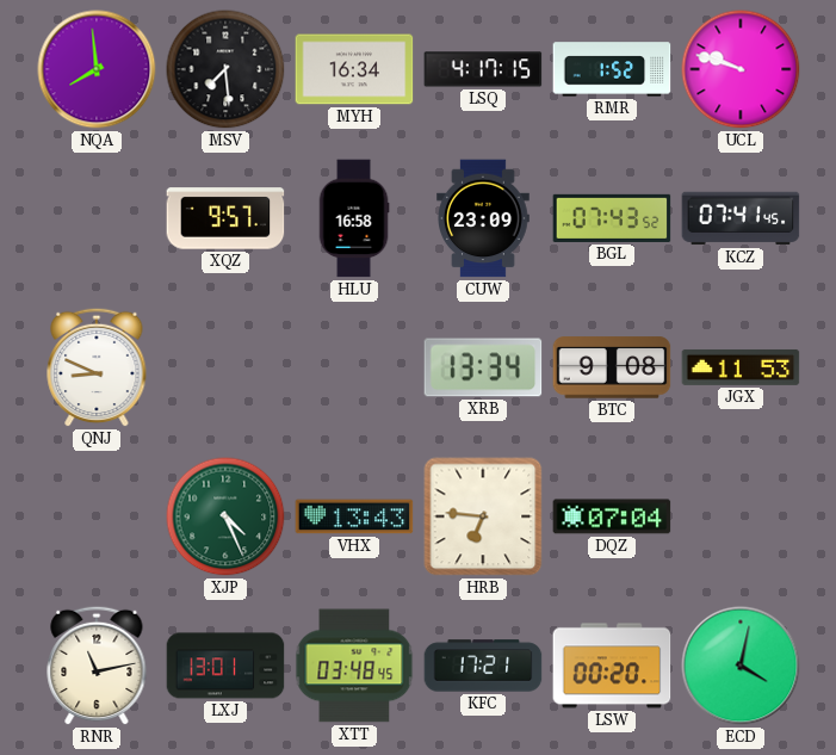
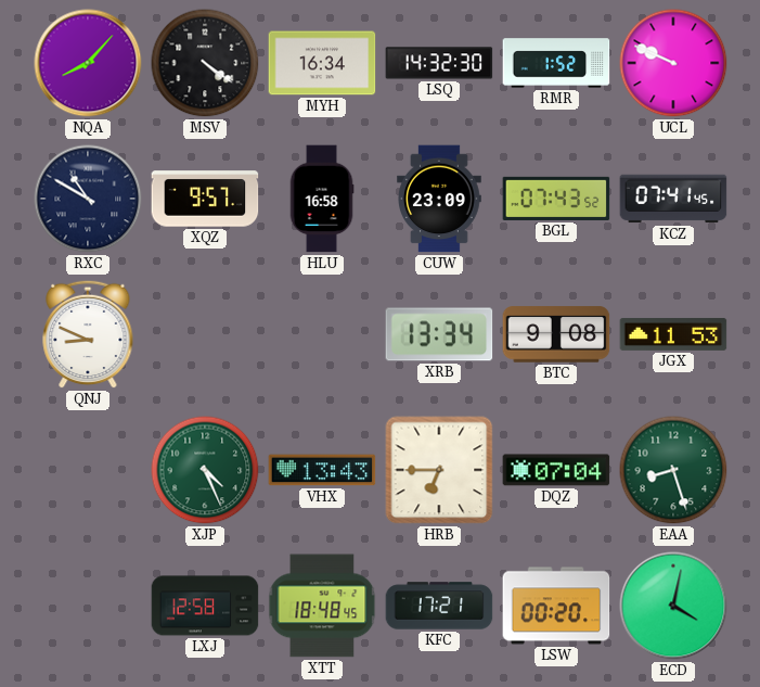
NQA: 7:59 -> 8:07 (88, 63)
MSV: 7:29 -> 4:21 (205, 63)
LSQ: 4:17 -> 14:32 (439, 63)
UCL: 9:48 -> 9:49 (673, 63)
RXC: none -> 10:50 (88, 199)
HRB: 6:46 -> 6:45 (439, 470)
EAA: none -> 8:27 (673, 470)
RNR: 11:13 -> none (97, 666)
LXJ: 13:01 -> 12:58 (205, 606)
XTT: 03:48 -> 18:48 (322, 606)
